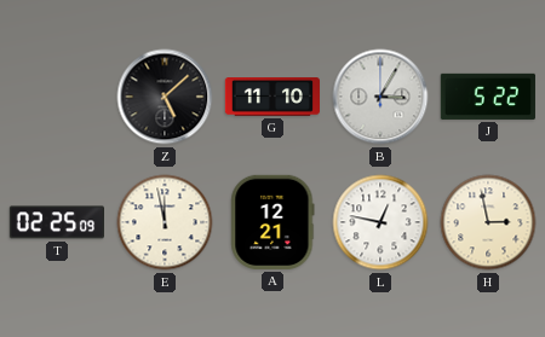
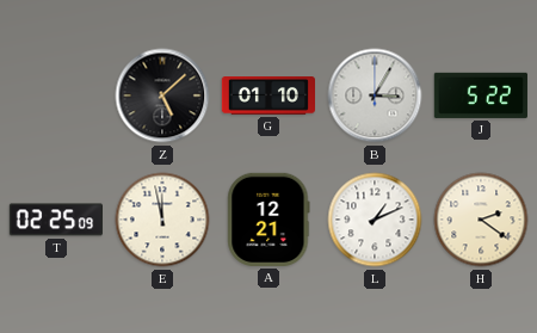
G: 11:10 -> 01:10 (267, 97)
L: 12:47 -> 1:11 (375, 220)
H: 2:58 -> 2:21 (481, 220)
